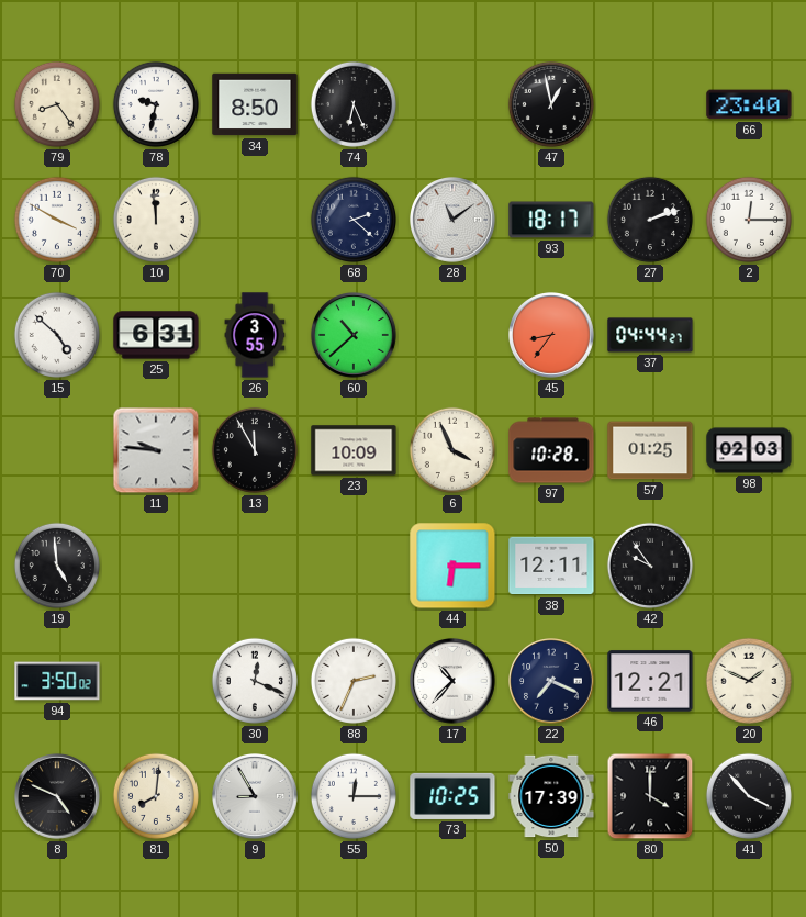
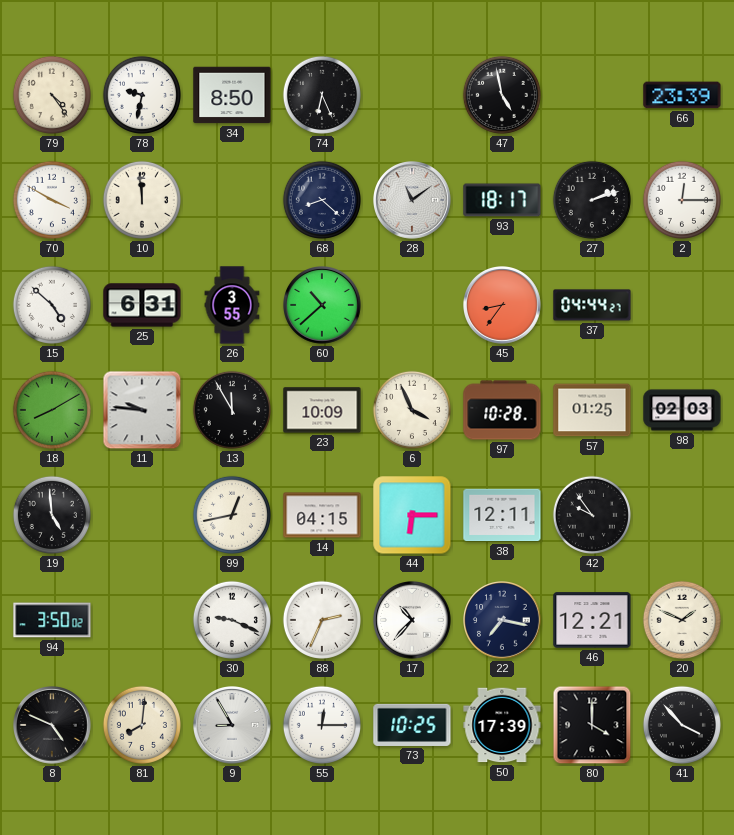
79: 8:24 -> 4:24 (52, 95)
47: 12:58 -> 4:58 (502, 95)
66: 23:40 -> 23:39 (682, 95)
68: 2:22 -> 8:22 (322, 200)
18: none -> 8:10 (52, 410)
99: none -> 12:43 (232, 515)
14: none -> 04:15 (322, 515)
30: 12:19 -> 9:19 (232, 620)
22: 7:19 -> 7:17 (503, 621)
